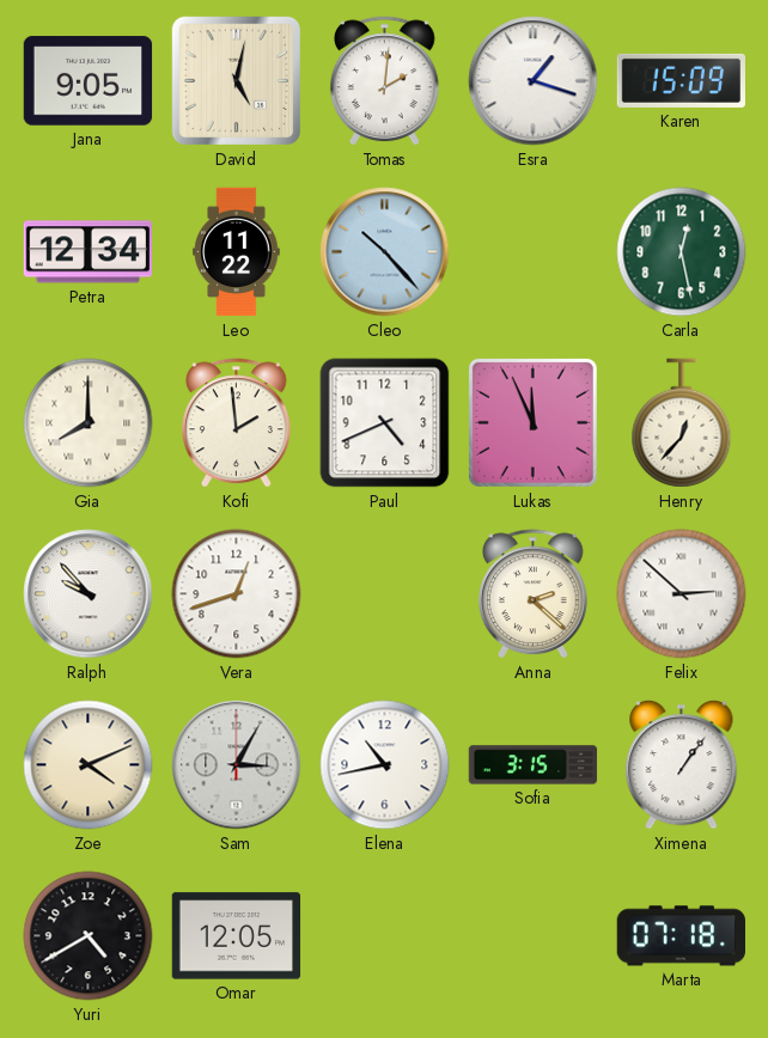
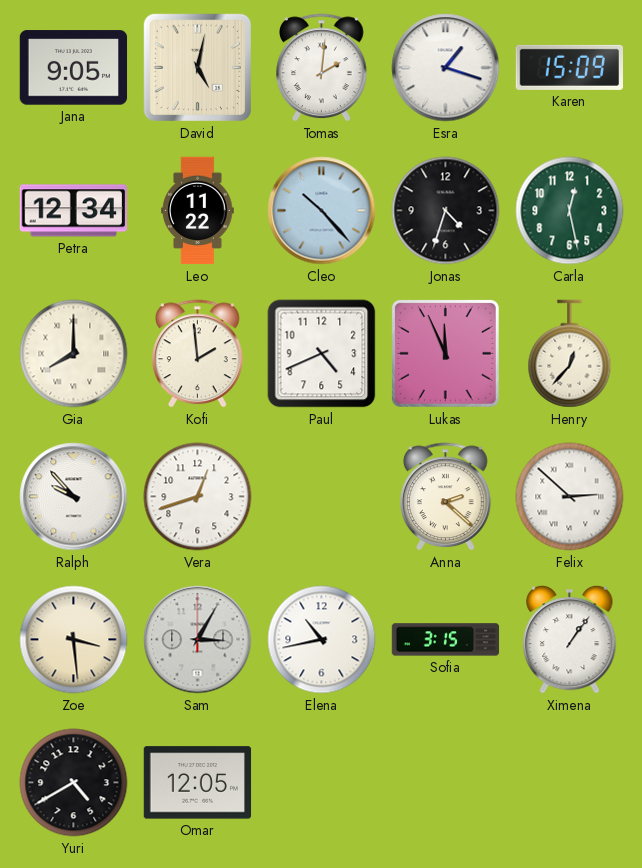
Jonas: none -> 4:33 (446, 211)
Zoe: 4:11 -> 3:29 (74, 640)
Marta: 07:18 -> none (681, 936)
